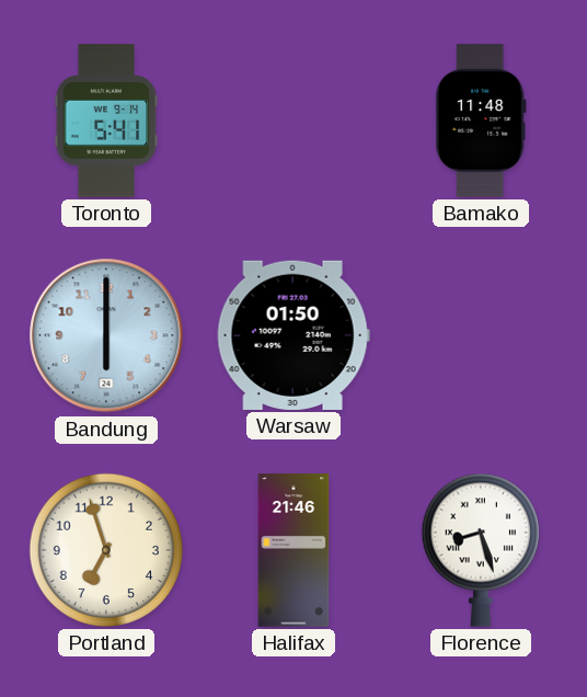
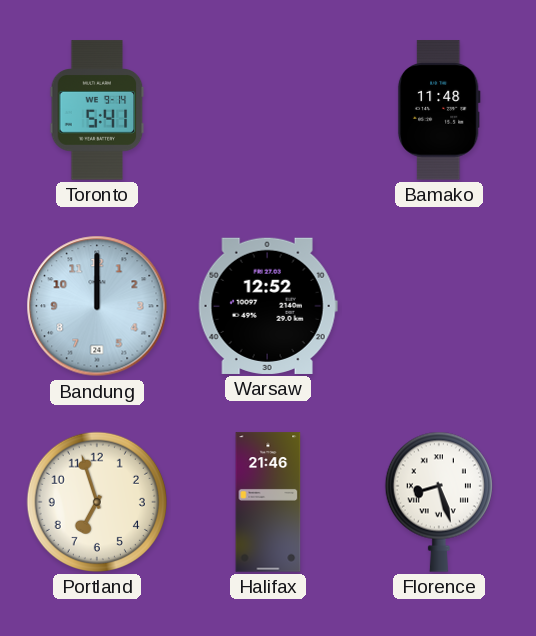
Bandung: 6:00 -> 12:00 (97, 306)
Warsaw: 01:50 -> 12:52 (268, 306)
